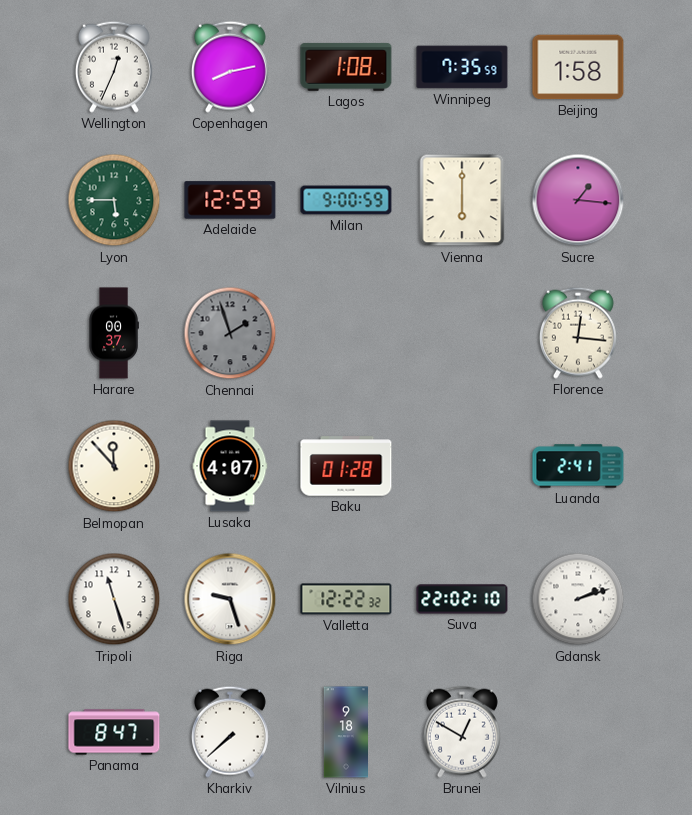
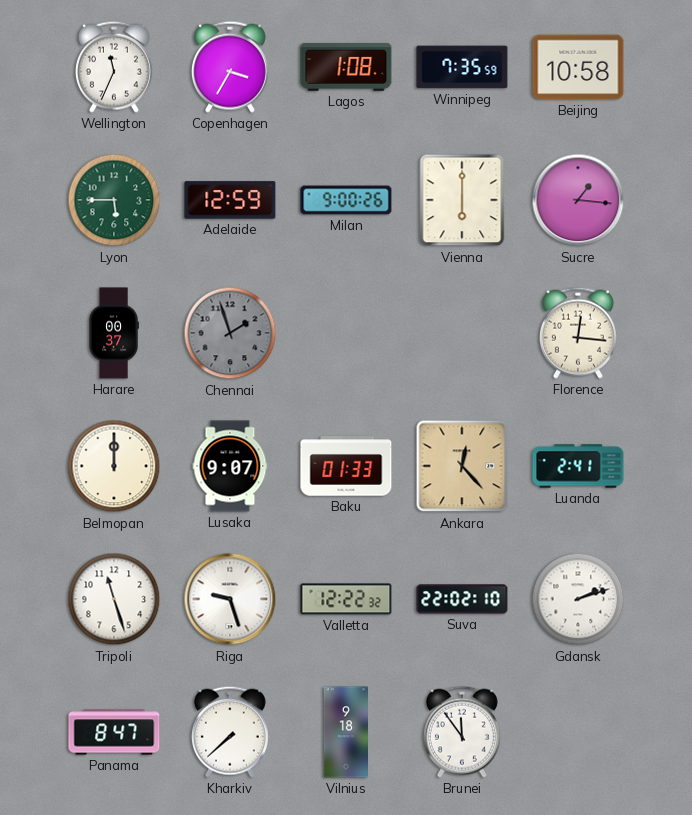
Wellington: 12:34 -> 11:34 (114, 67)
Copenhagen: 8:13 -> 3:35 (230, 67)
Beijing: 1:58 -> 10:58 (578, 67)
Milan: 9:00:59 -> 9:00:26 (346, 200)
Belmopan: 11:53 -> 12:00 (114, 466)
Lusaka: 4:07 -> 9:07 (230, 466)
Baku: 01:28 -> 01:33 (346, 466)
Ankara: none -> 12:23 (462, 466)
Brunei: 12:50 -> 11:54 (462, 732)
